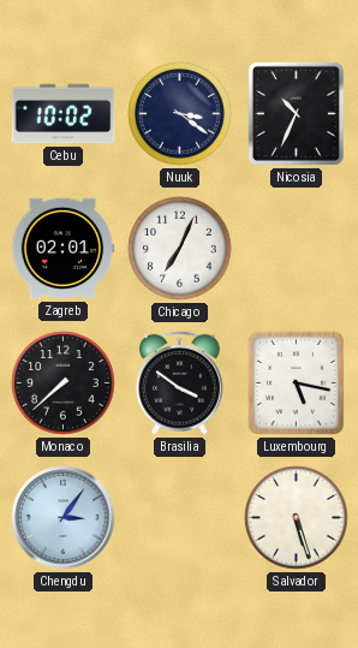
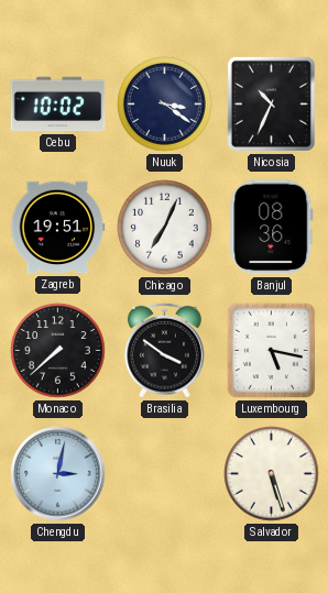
Zagreb: 02:01 -> 19:51 (57, 228)
Banjul: none -> 08:36 (272, 228)
Chengdu: 3:06 -> 3:02 (58, 474)
